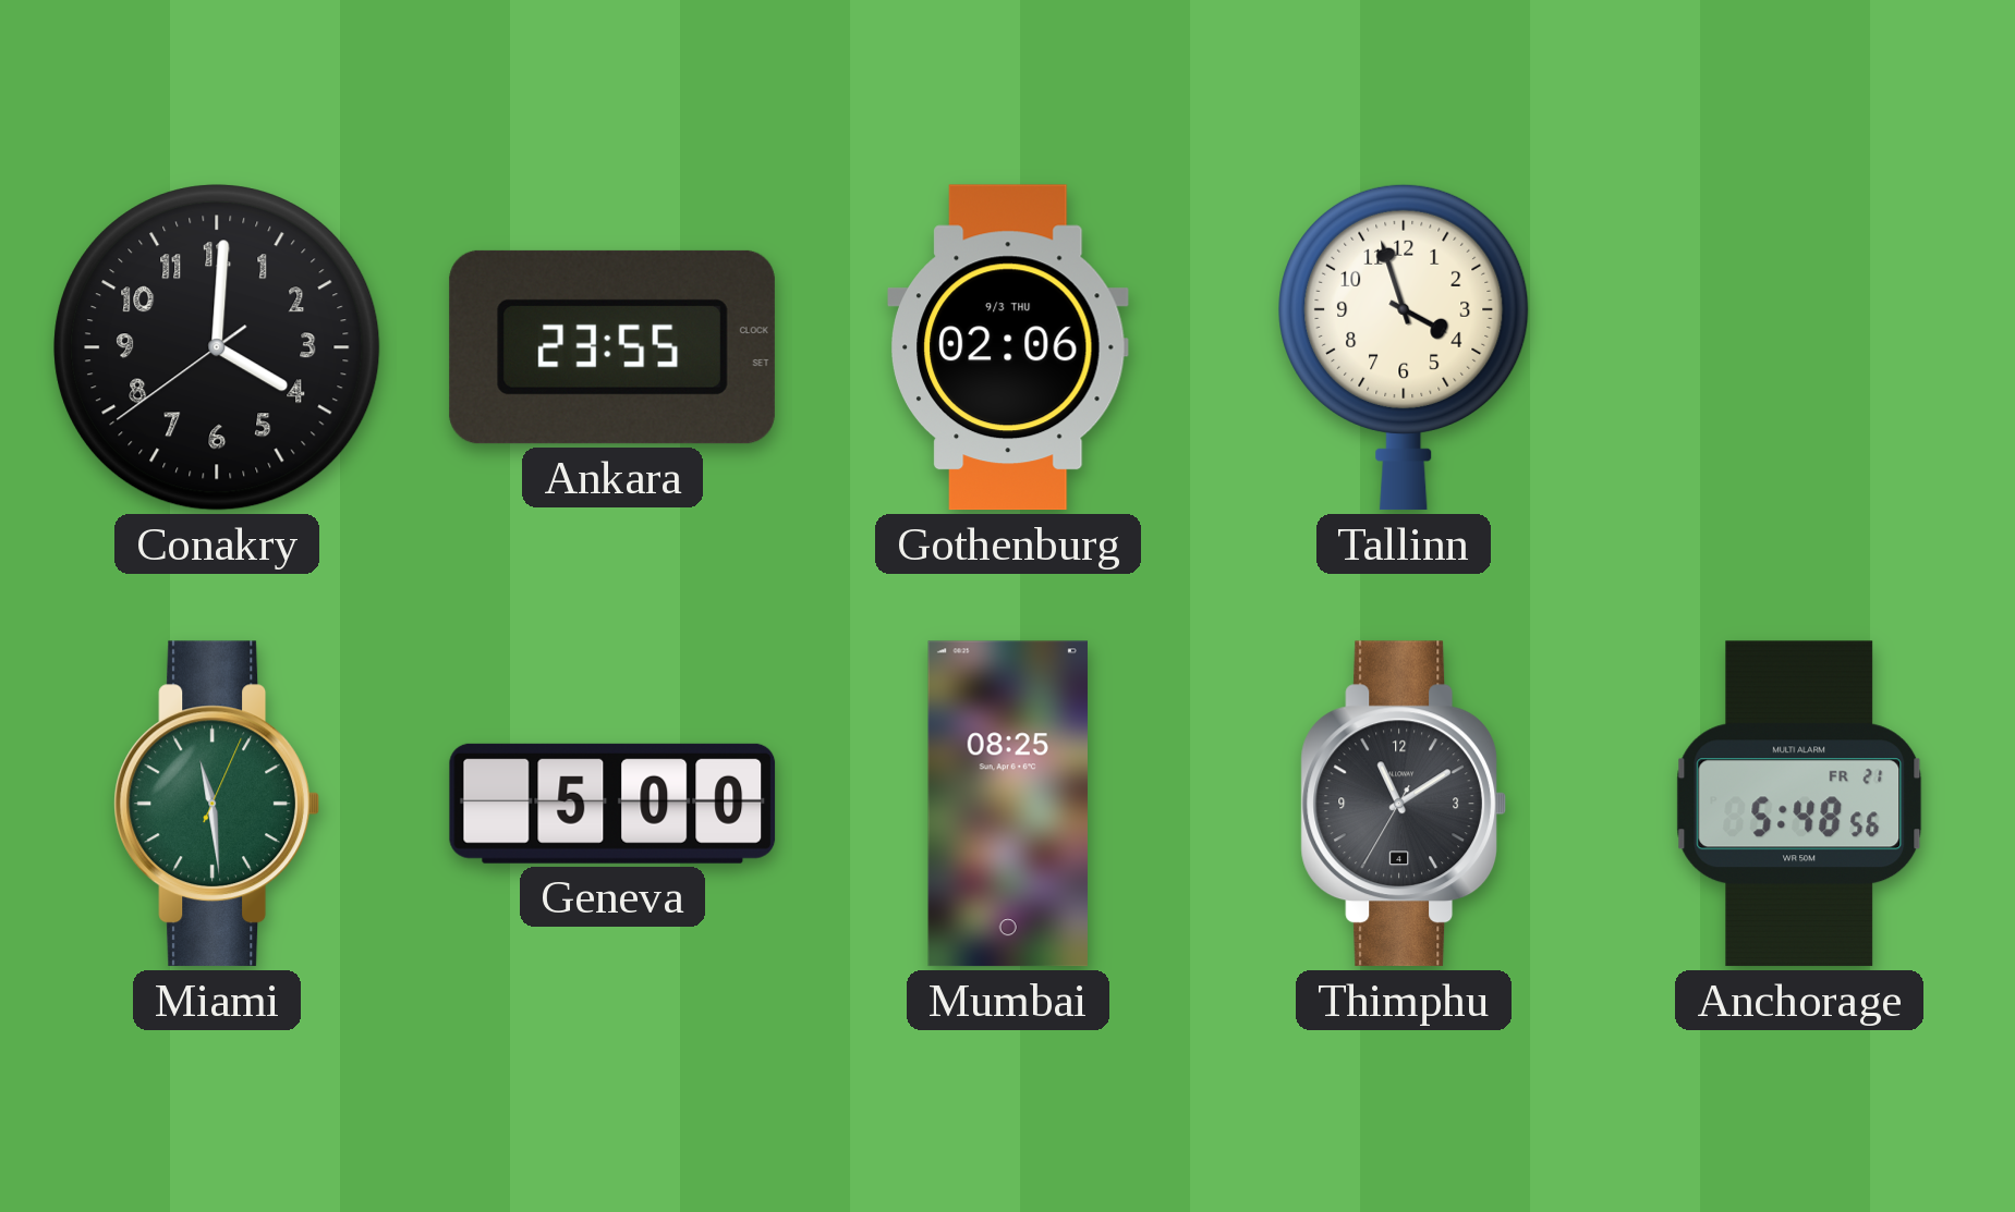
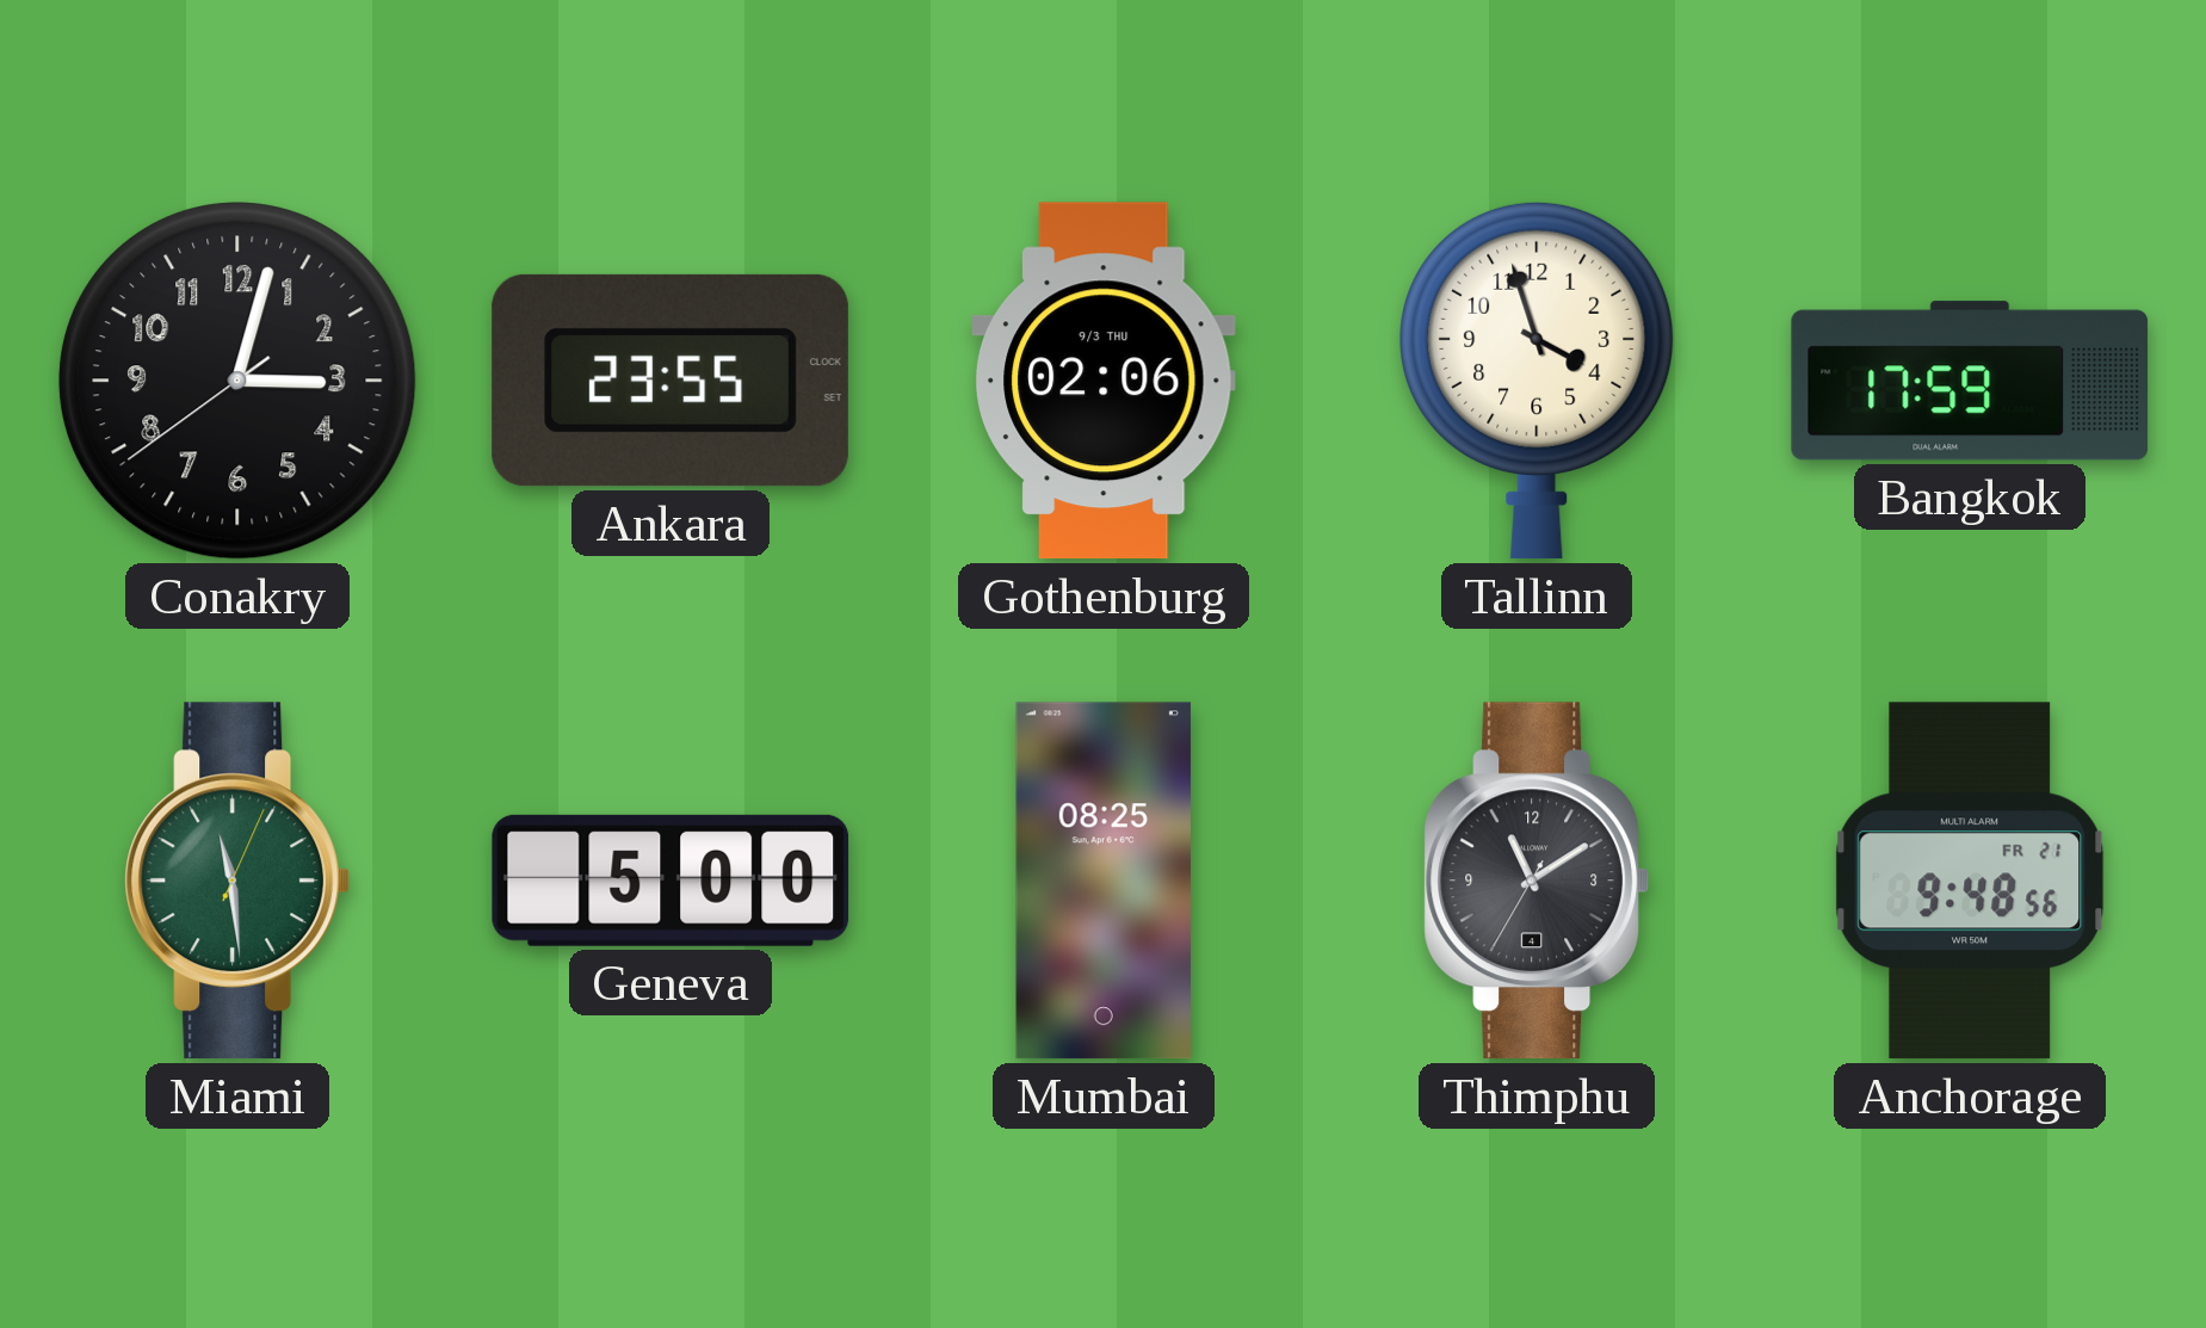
Conakry: 4:00 -> 3:02 (237, 381)
Bangkok: none -> 17:59 (1970, 381)
Anchorage: 5:48 -> 9:48 (1970, 881)
